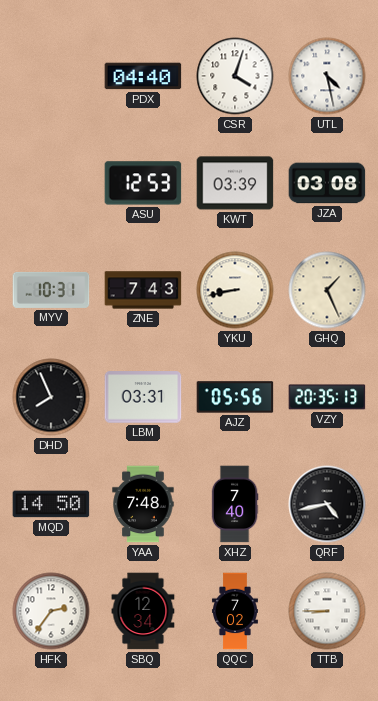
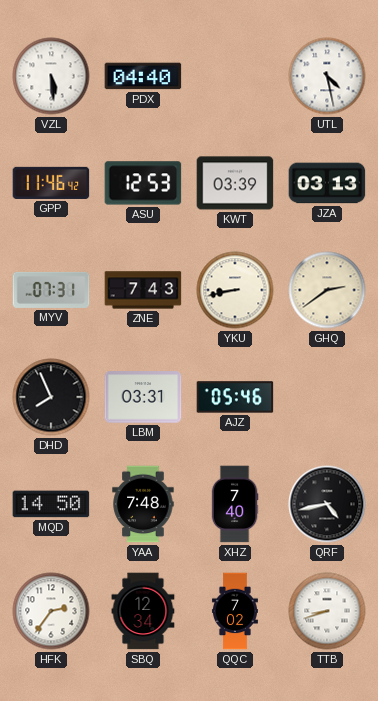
VZL: none -> 5:29 (51, 76)
CSR: 4:03 -> none (235, 76)
GPP: none -> 11:46 (51, 183)
JZA: 03:08 -> 03:13 (327, 183)
MYV: 10:31 -> 07:31 (51, 290)
GHQ: 1:26 -> 2:39 (327, 290)
AJZ: 05:56 -> 05:46 (235, 397)
VZY: 20:35 -> none (327, 397)
TTB: 8:45 -> 8:42 (327, 611)
